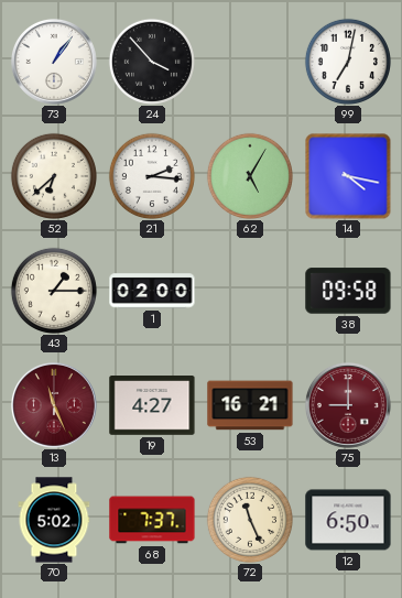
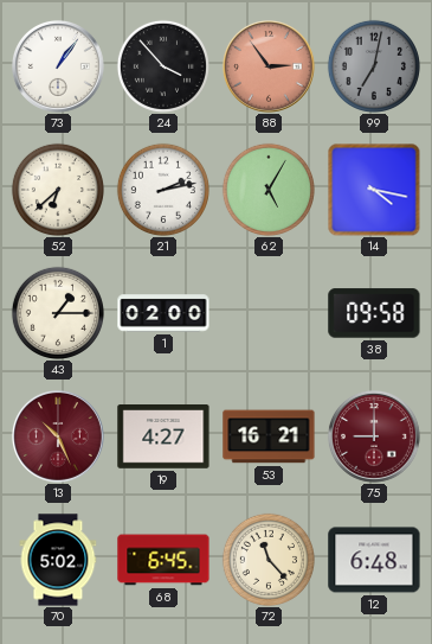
88: none -> 2:54 (269, 66)
99 dial: white -> grey (374, 66)
21: 2:16 -> 2:13 (163, 190)
13: 11:26 -> 10:26 (58, 436)
68: 7:37 -> 6:45 (163, 560)
72: 11:26 -> 11:23 (269, 560)
12: 6:50 -> 6:48 (374, 560)
